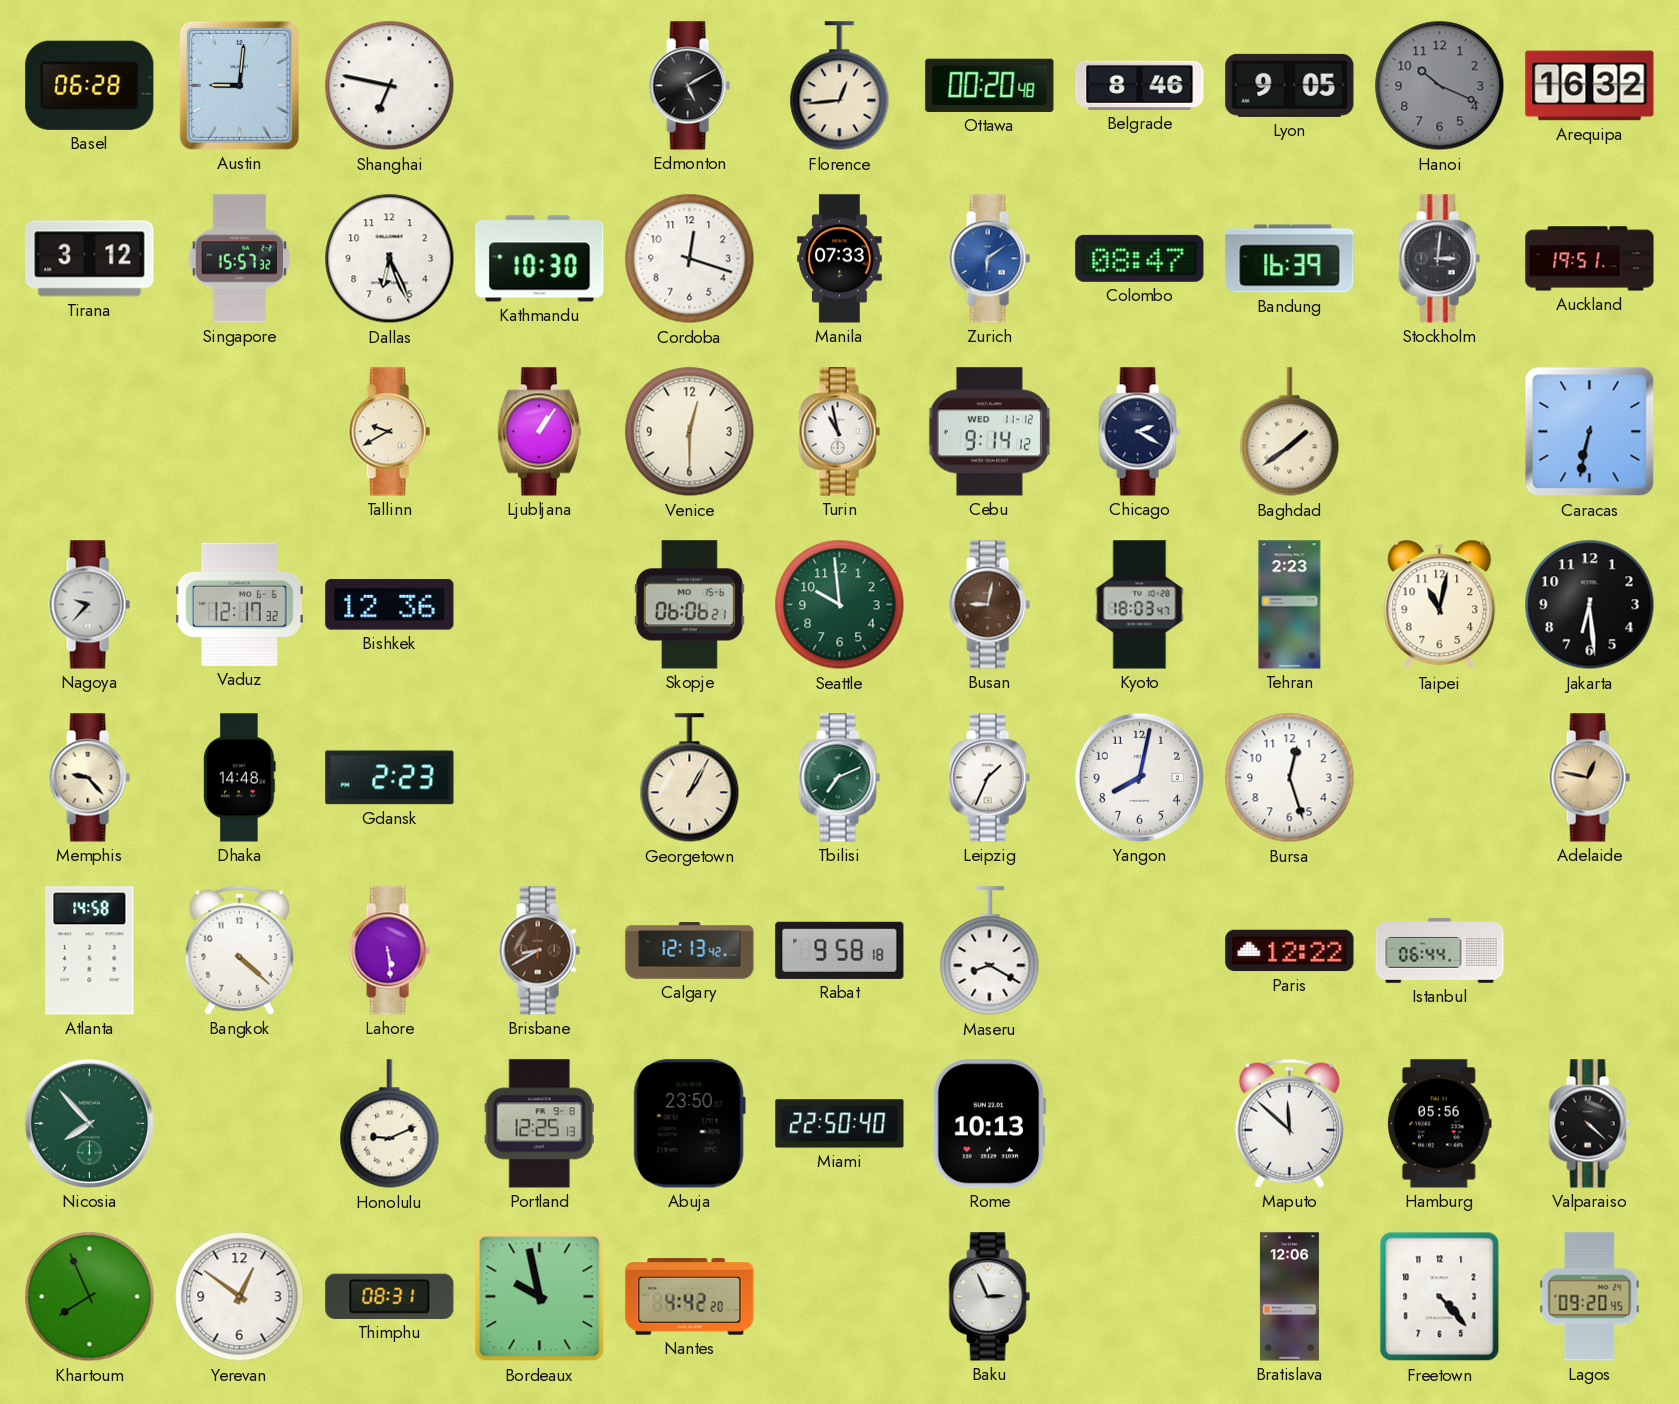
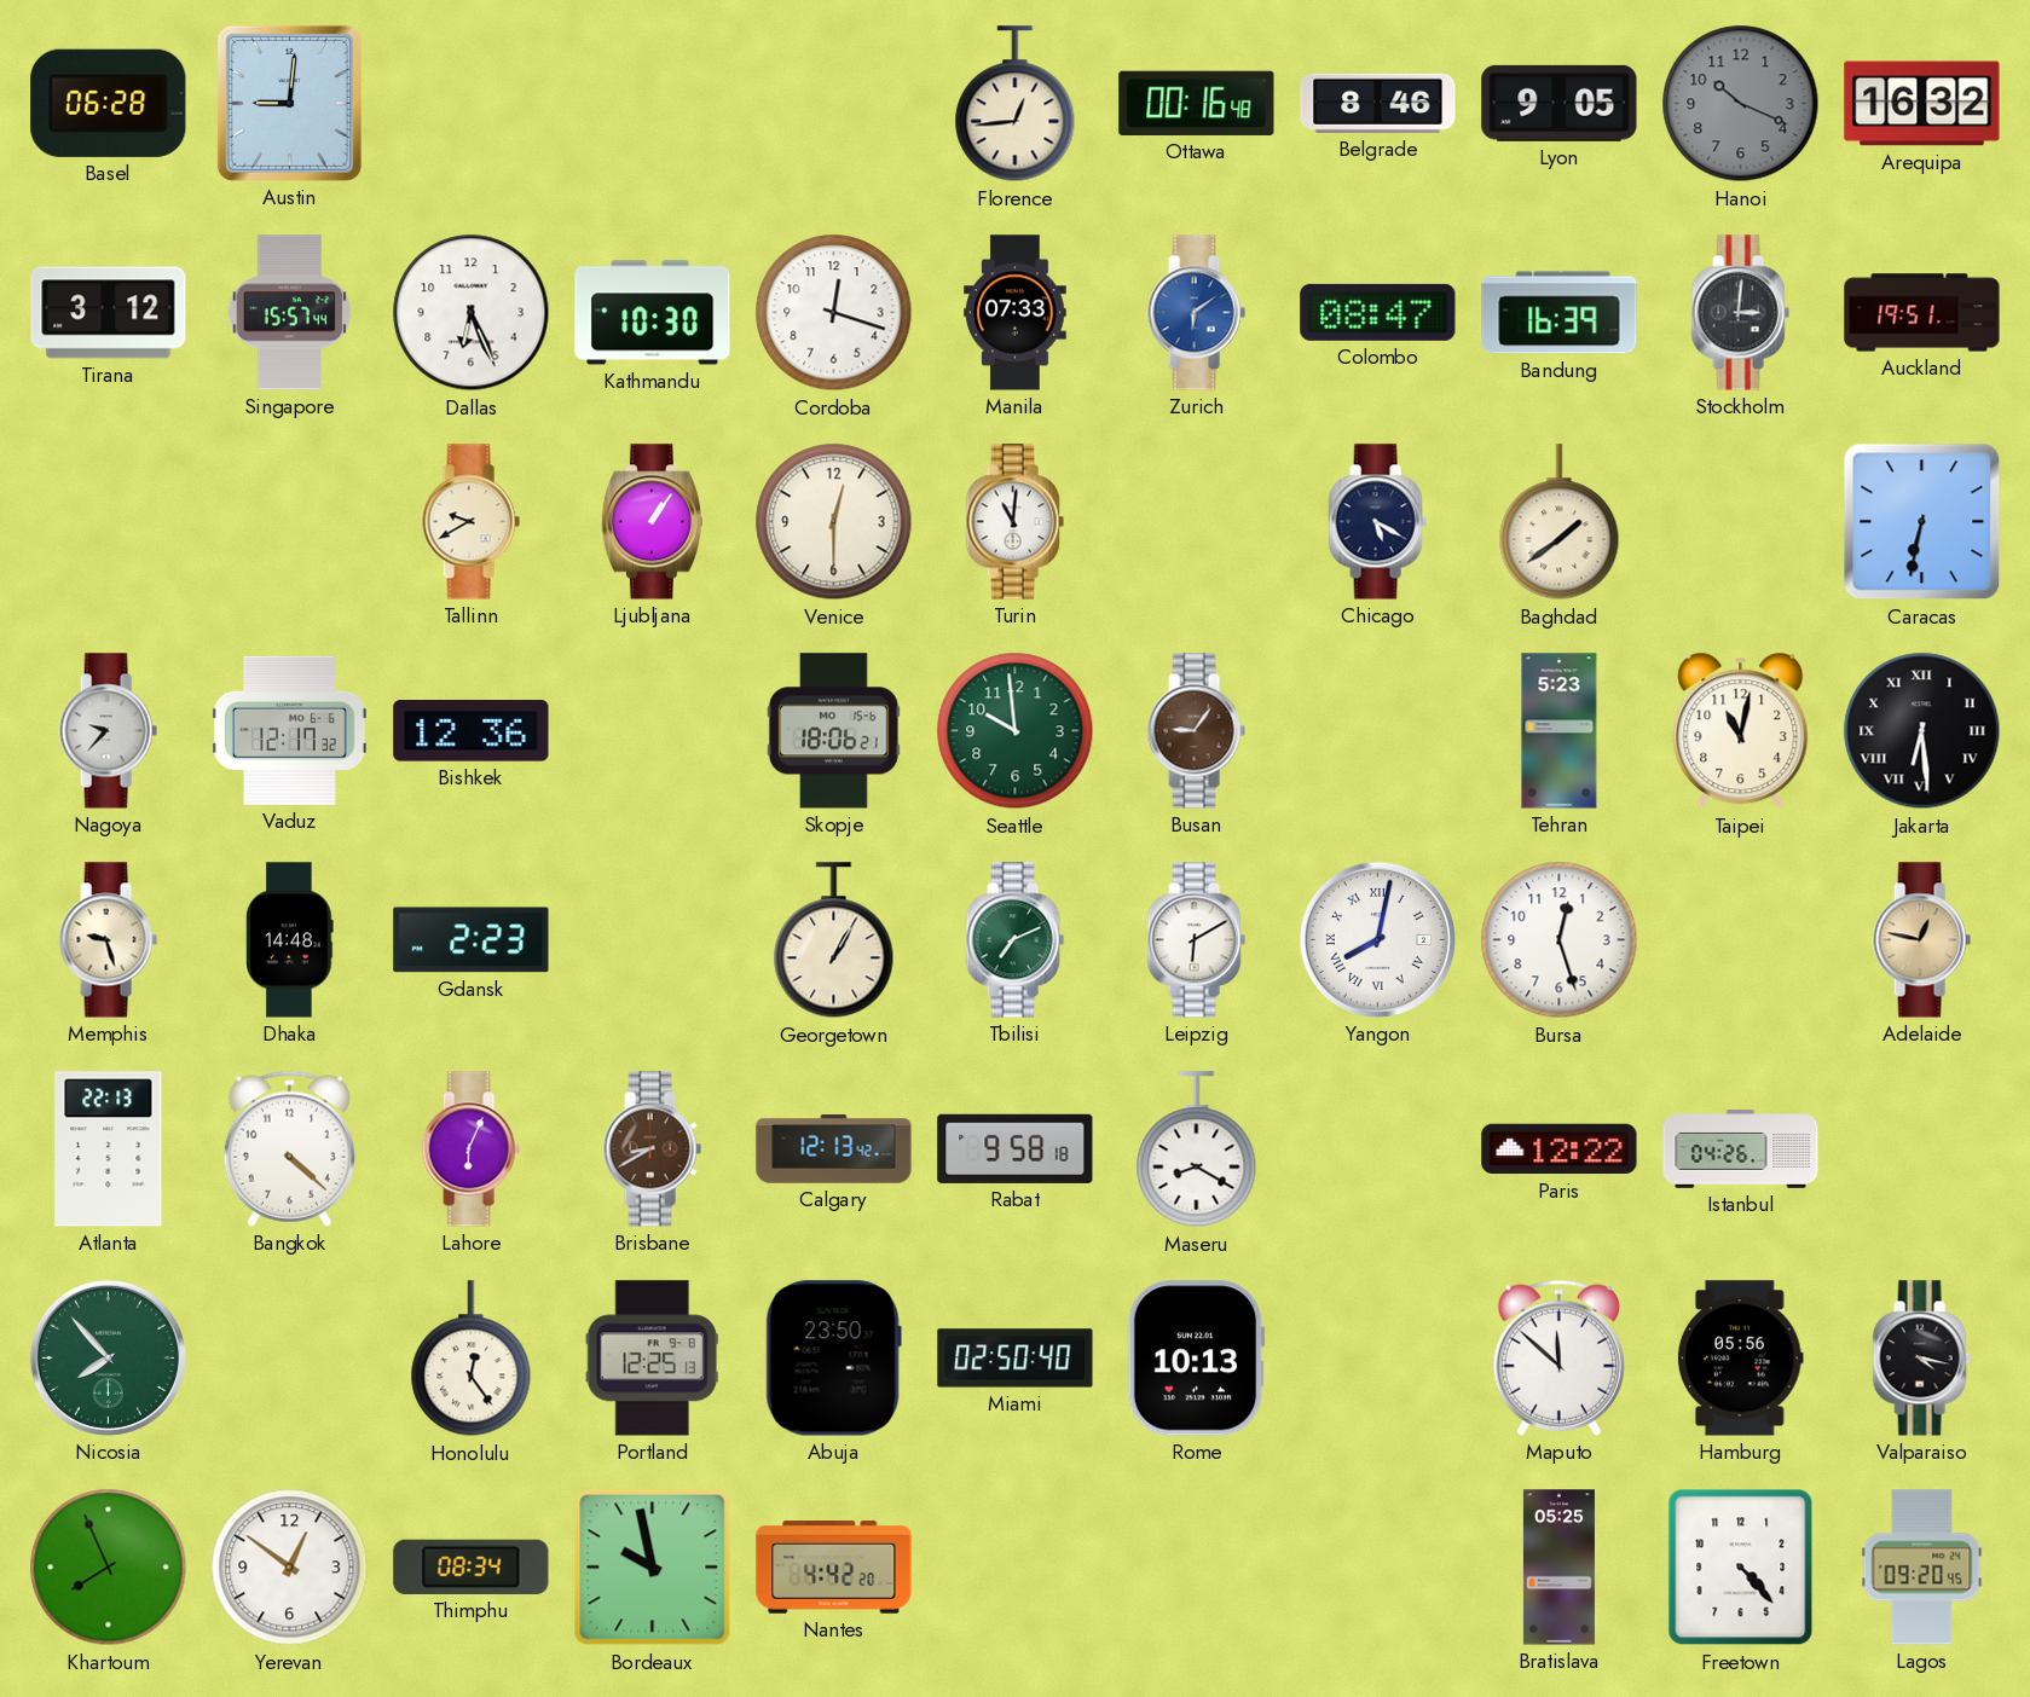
Shanghai: 6:47 -> none (390, 86)
Edmonton: 5:10 -> none (689, 86)
Ottawa: 00:20 -> 00:16 (1197, 103)
Singapore: 15:57:32 -> 15:57:44 (290, 313)
Turin: 10:58 -> 11:01 (1014, 522)
Cebu: 9:14 -> none (989, 432)
Chicago: 2:20 -> 5:20 (1377, 522)
Skopje: 06:06 -> 18:06 (833, 731)
Busan: 9:02 -> 9:06 (1196, 731)
Kyoto: 18:03 -> none (1140, 605)
Tehran: 2:23 -> 5:23 (1560, 731)
Jakarta numerals: Arabic -> Roman (1922, 731)
Memphis: 9:23 -> 9:27 (108, 940)
Leipzig: 1:34 -> 6:10 (1196, 940)
Yangon numerals: Arabic -> Roman (1377, 939)
Atlanta: 14:58 -> 22:13 (109, 1149)
Lahore: 5:29 -> 6:04 (470, 1149)
Istanbul: 06:44 -> 04:26 (1741, 1149)
Honolulu: 9:11 -> 12:24 (472, 1359)
Miami: 22:50 -> 02:50 (1016, 1359)
Valparaiso: 4:22 -> 4:17 (1921, 1359)
Thimphu: 08:31 -> 08:34 (472, 1566)
Baku: 2:56 -> none (989, 1297)
Bratislava: 12:06 -> 05:25 (1558, 1568)
